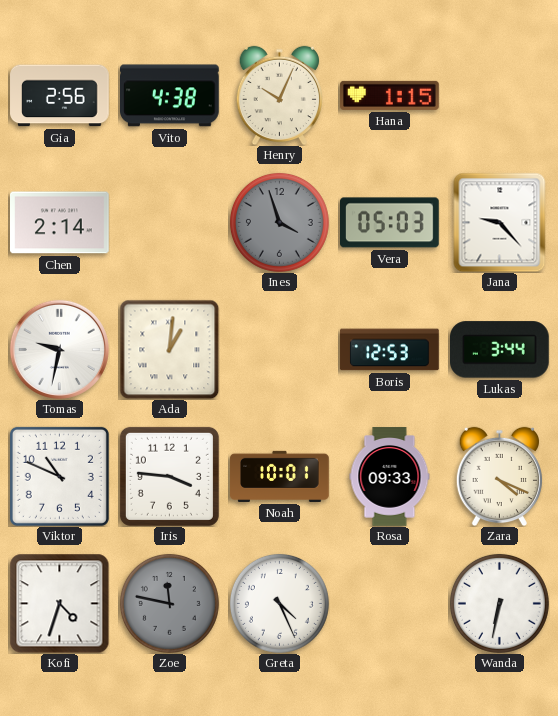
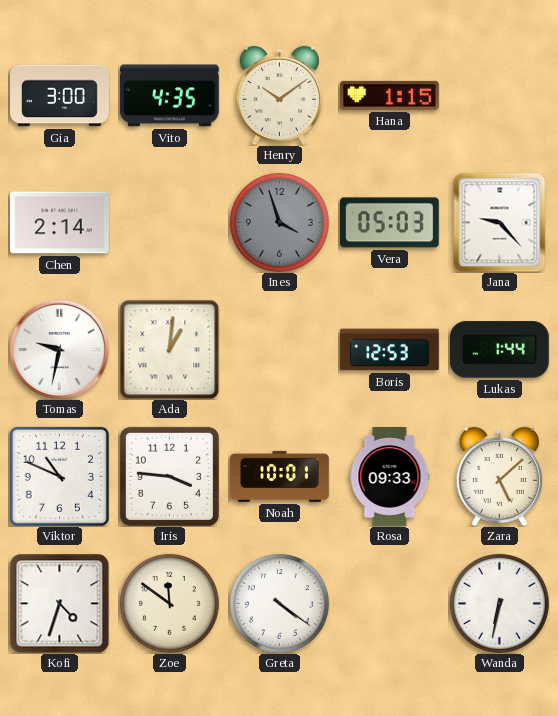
Gia: 2:56 -> 3:00 (60, 96)
Vito: 4:38 -> 4:35 (170, 96)
Henry: 10:04 -> 10:09 (279, 95)
Lukas: 3:44 -> 1:44 (500, 350)
Zara: 4:19 -> 5:08 (499, 476)
Zoe: 11:47 -> 11:51 (169, 603)
Zoe dial: grey -> cream (169, 603)
Greta: 4:26 -> 4:21 (279, 603)
